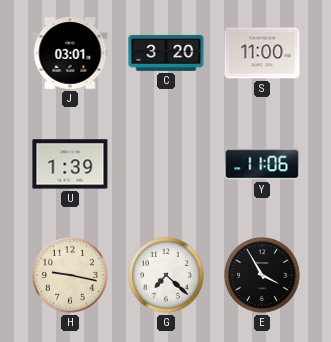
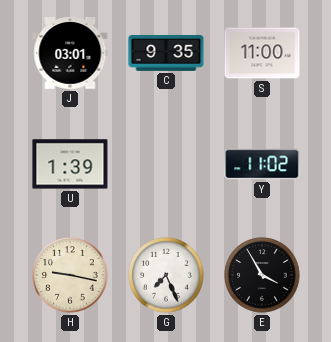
C: 3:20 -> 9:35 (166, 53)
Y: 11:06 -> 11:02 (262, 164)
G: 7:22 -> 7:26 (166, 275)
